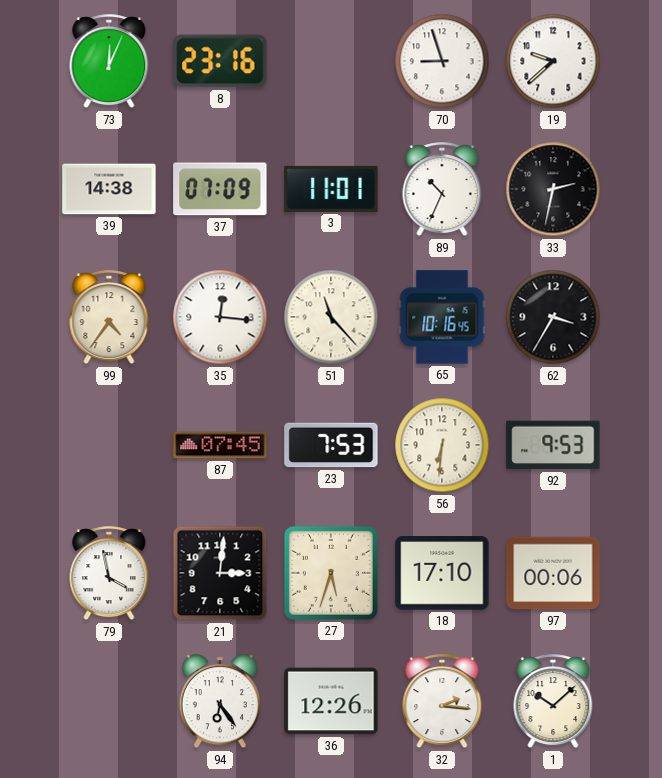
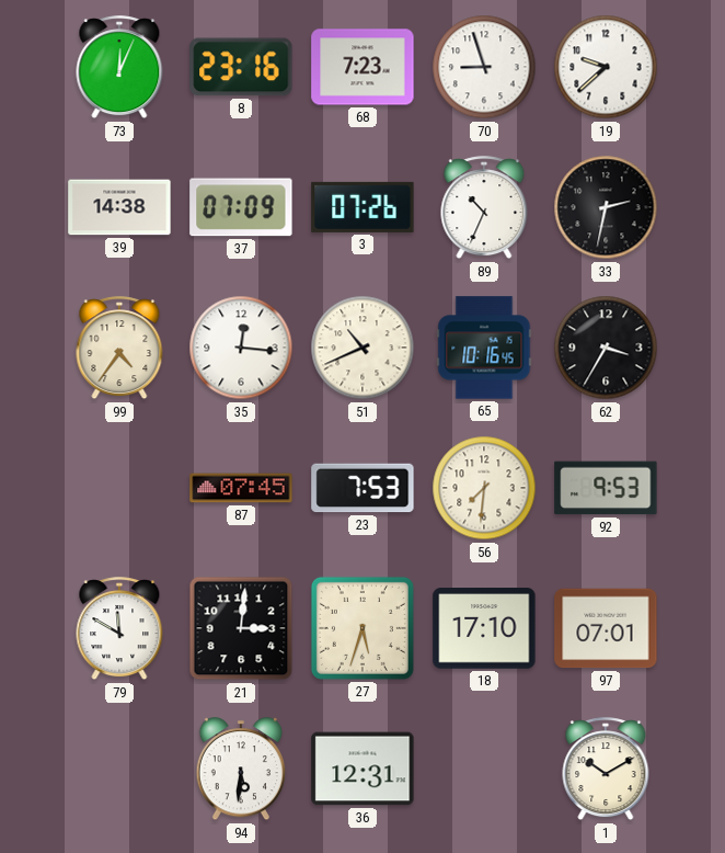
68: none -> 7:23 (362, 67)
3: 11:01 -> 07:26 (362, 207)
51: 11:23 -> 10:41 (362, 348)
56: 6:31 -> 7:31 (484, 488)
79: 3:58 -> 11:50 (119, 629)
97: 00:06 -> 07:01 (606, 628)
94: 6:24 -> 5:31 (240, 770)
36: 12:26 -> 12:31 (362, 769)
32: 2:16 -> none (442, 702)
1: 10:08 -> 10:10 (606, 770)
